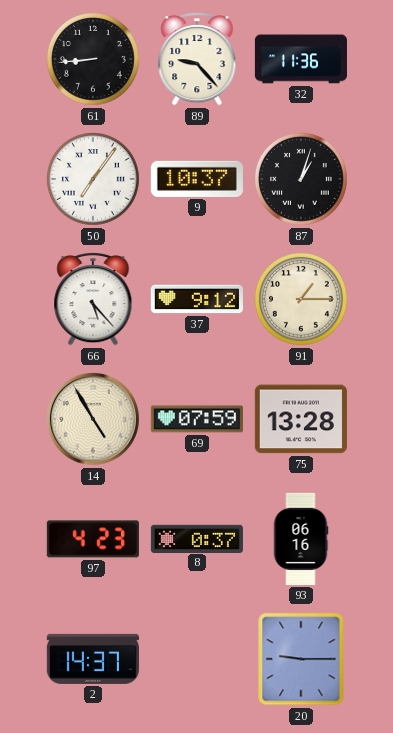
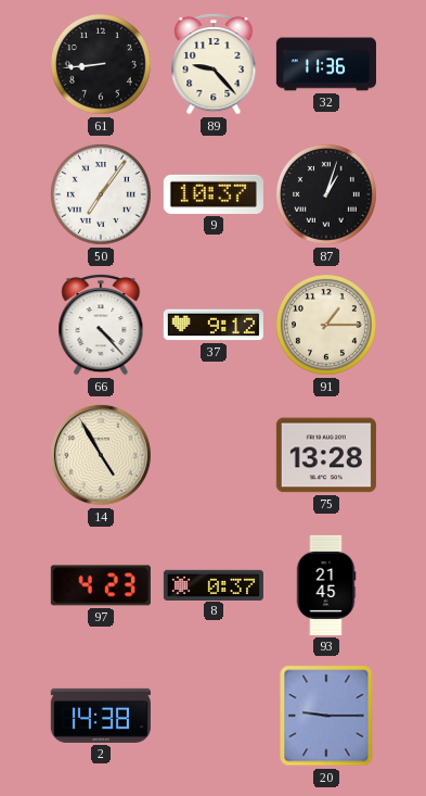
66: 5:23 -> 4:23 (101, 325)
69: 07:59 -> none (197, 419)
93: 06:16 -> 21:45 (326, 585)
2: 14:37 -> 14:38 (101, 716)
